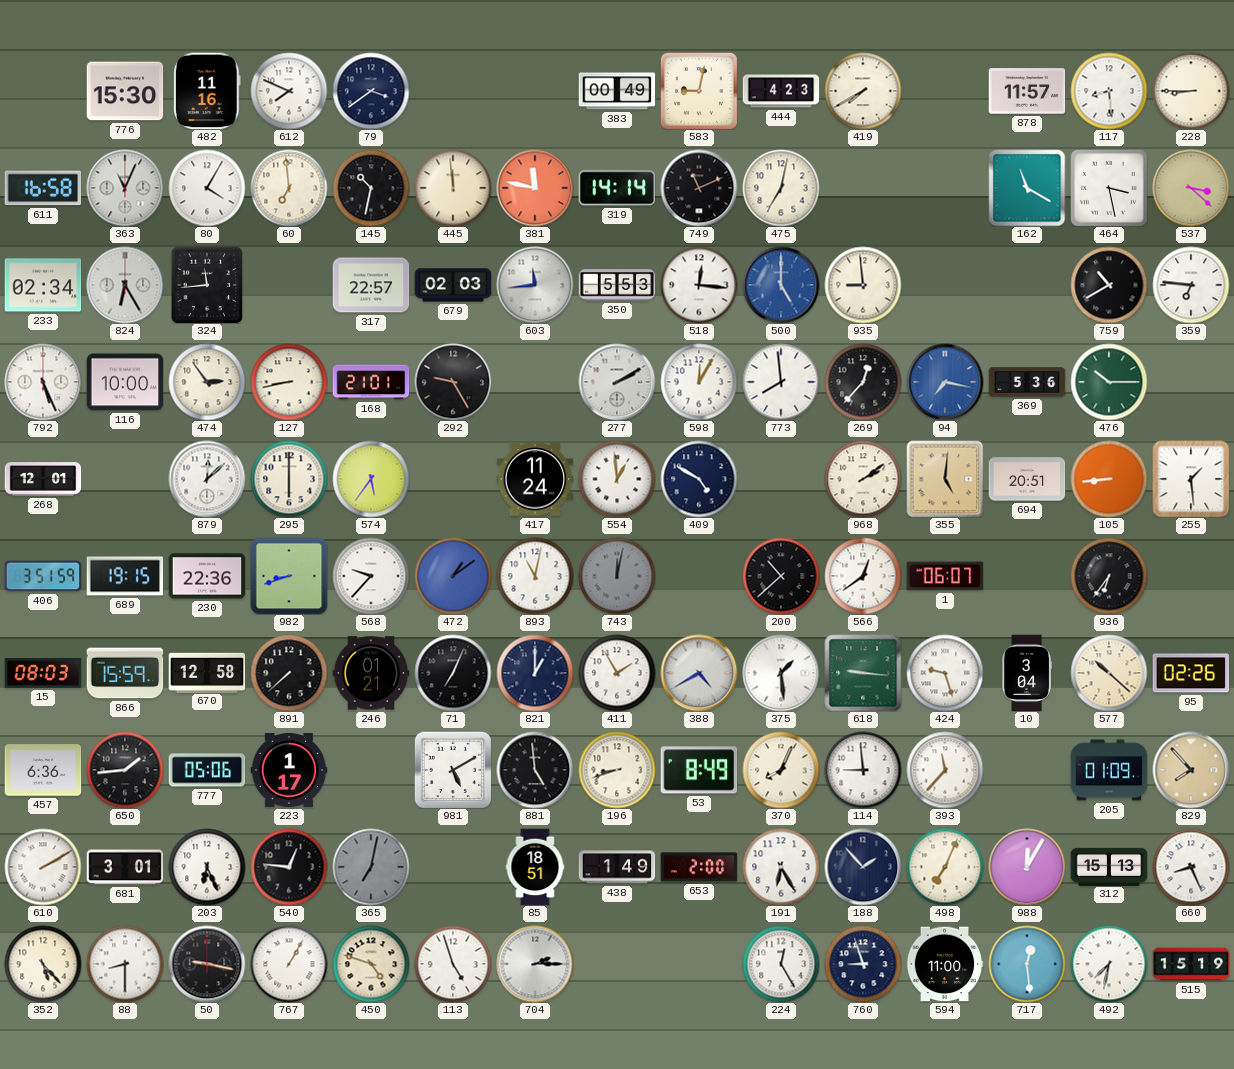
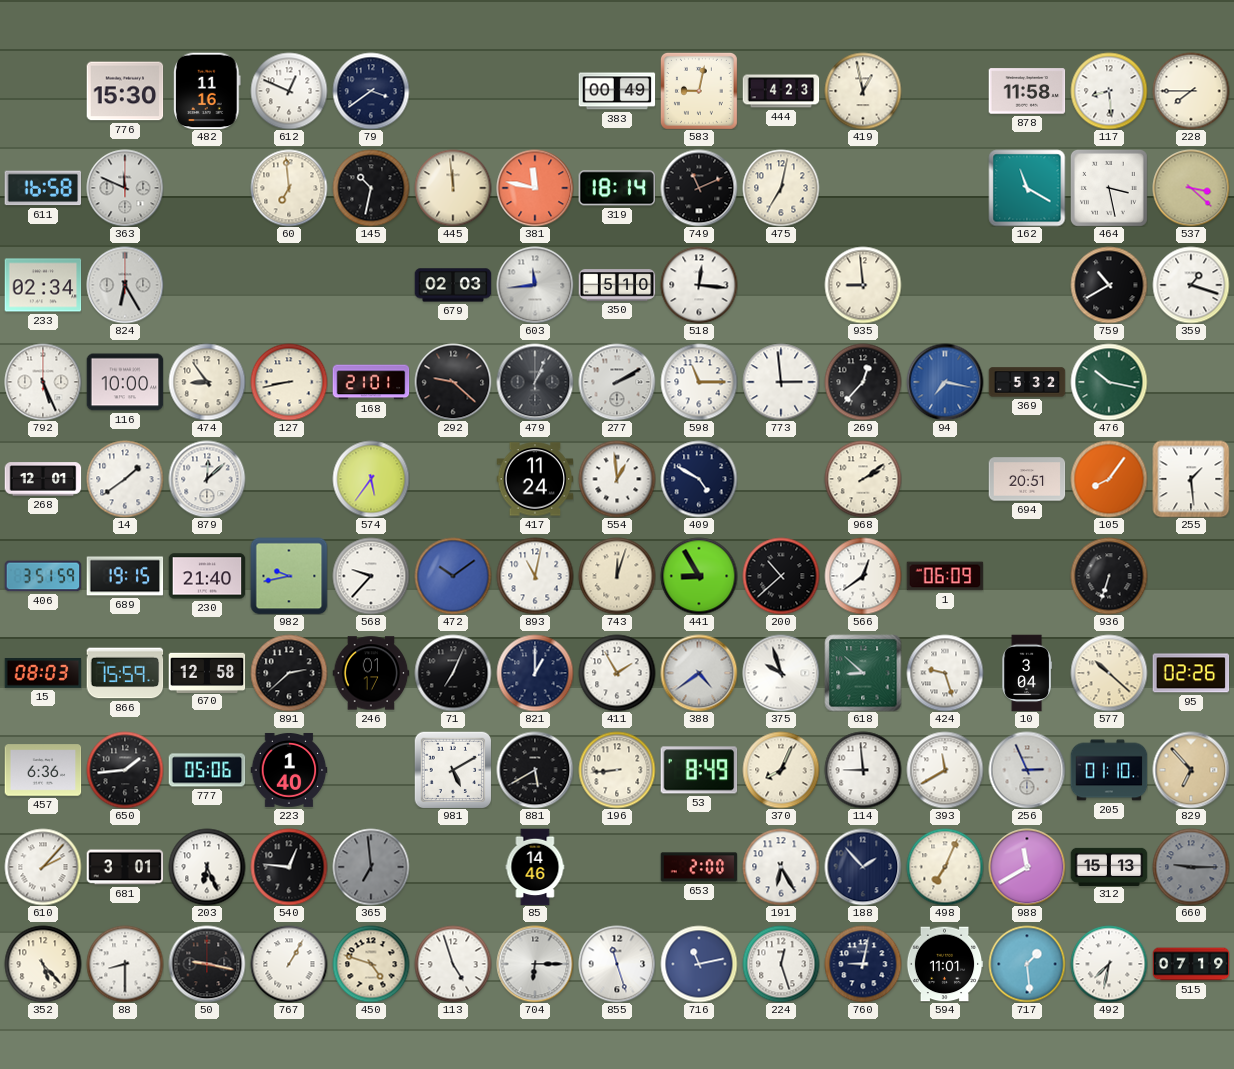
612: 7:49 -> 12:49 (289, 91)
419: 7:40 -> 12:58 (863, 91)
878: 11:57 -> 11:58 (1027, 91)
228: 8:45 -> 7:45 (1191, 91)
363: 11:04 -> 11:49 (125, 188)
80: 4:05 -> none (207, 188)
319: 14:14 -> 18:14 (617, 188)
324: 11:44 -> none (207, 285)
317: 22:57 -> none (371, 285)
350: 5:53 -> 5:10 (617, 285)
500: 5:00 -> none (781, 285)
359: 6:46 -> 1:18 (1191, 285)
474: 2:54 -> 8:54 (207, 382)
292: 9:25 -> 9:22 (453, 382)
479: none -> 1:04 (535, 382)
598: 12:05 -> 11:15 (699, 382)
773: 7:59 -> 2:59 (781, 382)
369: 5:36 -> 5:32 (1027, 382)
476: 10:15 -> 10:17 (1109, 382)
14: none -> 1:39 (125, 479)
295: 6:00 -> none (289, 479)
355: 5:01 -> none (945, 479)
105: 8:44 -> 8:06 (1109, 479)
230: 22:36 -> 21:40 (207, 576)
982: 8:42 -> 9:43 (289, 576)
472: 1:09 -> 10:09 (453, 576)
743: 12:02 -> 12:03 (617, 576)
743 dial: grey -> cream (617, 576)
441: none -> 8:55 (699, 576)
1: 06:07 -> 06:09 (945, 576)
936: 6:36 -> 6:33 (1109, 576)
891: 7:38 -> 2:38 (289, 673)
246: 01:21 -> 01:17 (371, 673)
388: 4:40 -> 4:39 (699, 673)
375: 1:29 -> 9:57 (781, 673)
618: 9:16 -> 8:52 (863, 673)
223: 1:17 -> 1:40 (289, 770)
881: 4:59 -> 5:40 (535, 770)
196: 8:42 -> 8:44 (617, 770)
393: 11:37 -> 11:40 (945, 770)
256: none -> 2:56 (1027, 770)
205: 01:09 -> 01:10 (1109, 770)
829: 7:53 -> 6:53 (1191, 770)
610: 2:10 -> 2:07 (43, 867)
365: 7:02 -> 6:59 (371, 867)
85: 18:51 -> 14:46 (535, 867)
438: 1:49 -> none (617, 867)
988: 12:05 -> 11:40 (1027, 867)
660: 8:26 -> 9:15 (1191, 867)
660 dial: white -> grey (1191, 867)
704: 2:15 -> 6:15 (535, 964)
855: none -> 11:27 (617, 964)
716: none -> 11:13 (699, 964)
224: 12:25 -> 12:27 (781, 964)
760: 8:57 -> 9:02 (863, 964)
594: 11:00 -> 11:01 (945, 964)
717: 12:29 -> 1:29 (1027, 964)
515: 15:19 -> 07:19 (1191, 964)
